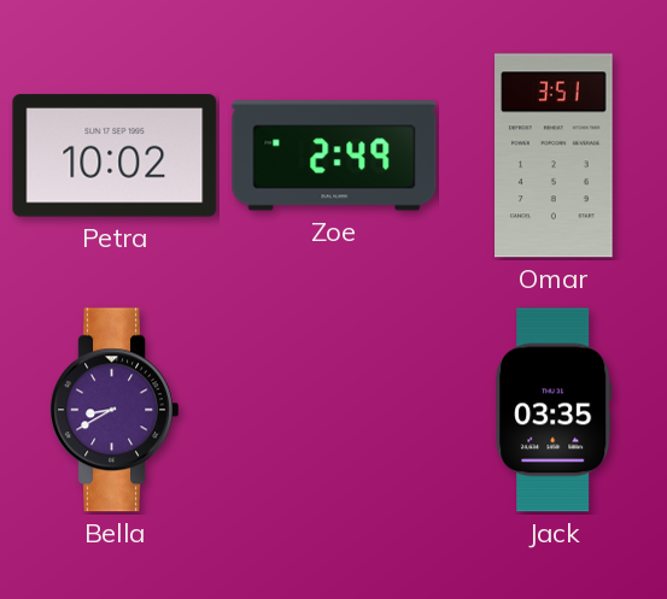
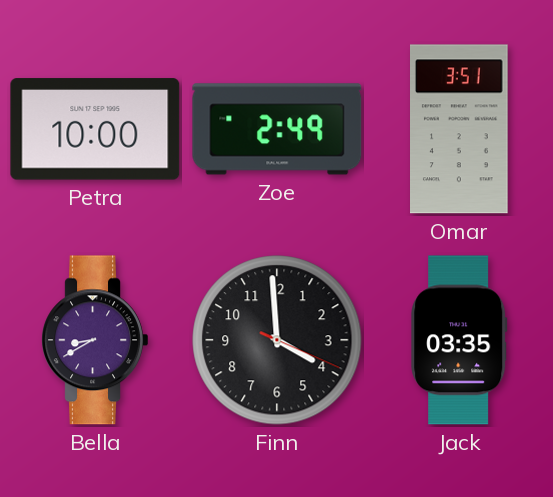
Petra: 10:02 -> 10:00 (95, 129)
Finn: none -> 3:59 (277, 340)
